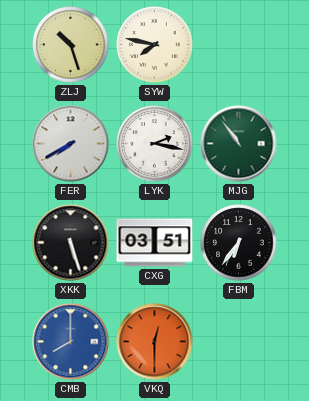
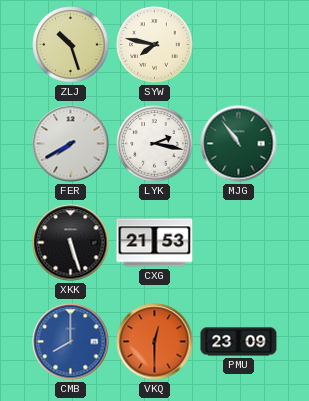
CXG: 03:51 -> 21:53 (155, 243)
FBM: 6:36 -> none (239, 243)
PMU: none -> 23:09 (239, 342)
